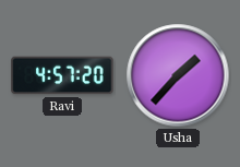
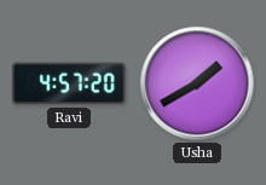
Usha: 1:37 -> 1:40 (197, 83)
